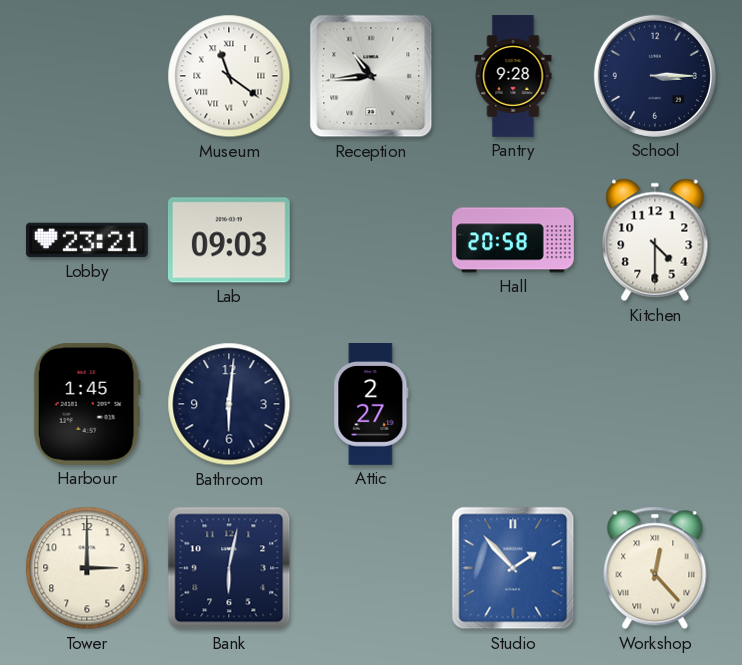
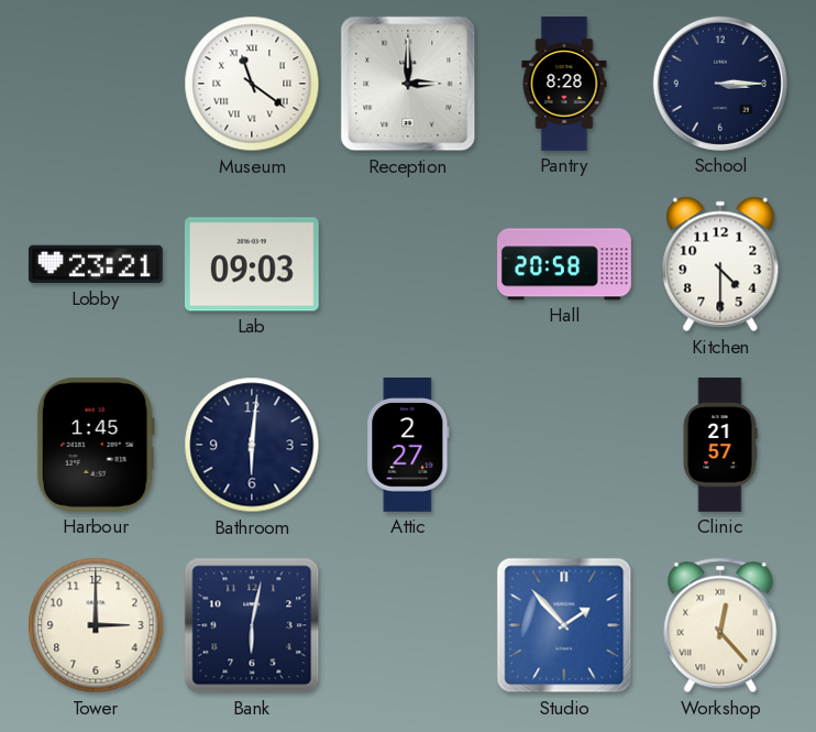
Reception: 10:44 -> 3:00 (408, 84)
Pantry: 9:28 -> 8:28 (564, 84)
Clinic: none -> 21:57 (720, 445)
